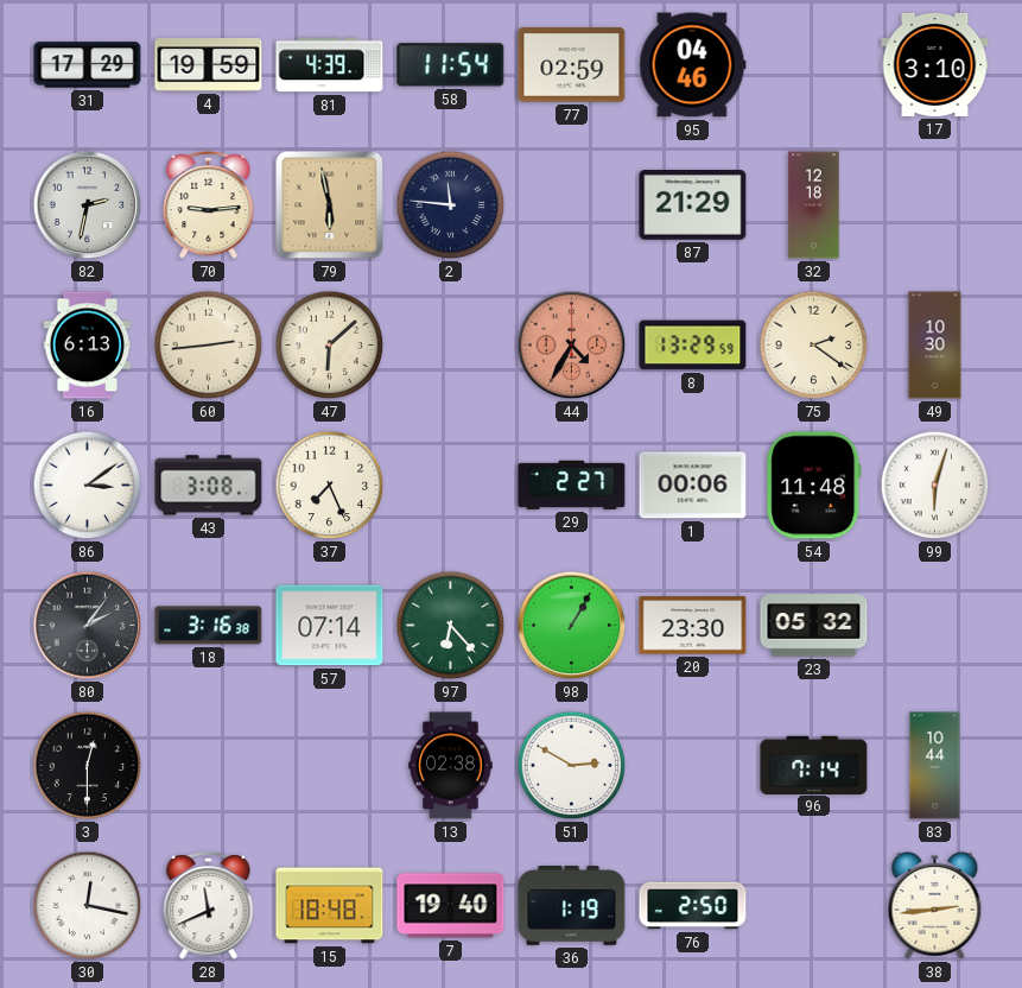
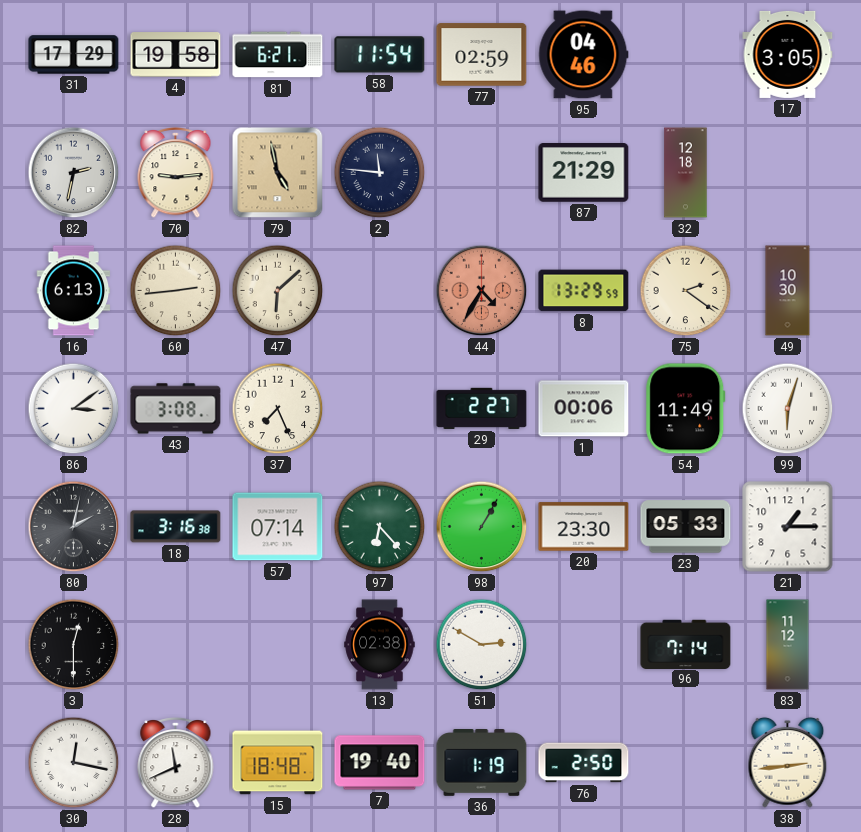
4: 19:59 -> 19:58 (176, 55)
81: 4:39 -> 6:21 (278, 55)
17: 3:10 -> 3:05 (788, 54)
79: 5:58 -> 4:58 (278, 173)
54: 11:48 -> 11:49 (686, 409)
80: 2:06 -> 2:02 (74, 527)
23: 05:32 -> 05:33 (686, 527)
21: none -> 1:15 (788, 527)
83: 10:44 -> 11:12 (788, 645)
